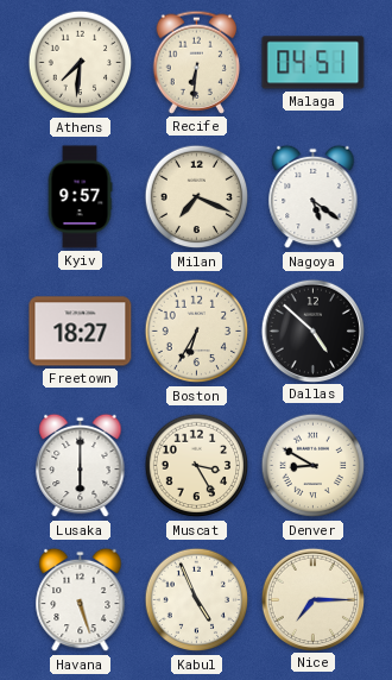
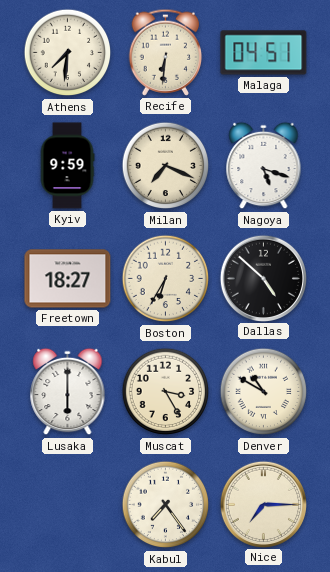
Kyiv: 9:57 -> 9:59 (67, 166)
Nagoya: 5:21 -> 5:18 (264, 166)
Denver: 8:50 -> 10:50 (264, 392)
Havana: 5:27 -> none (81, 600)
Kabul: 4:56 -> 7:24 (166, 505)
